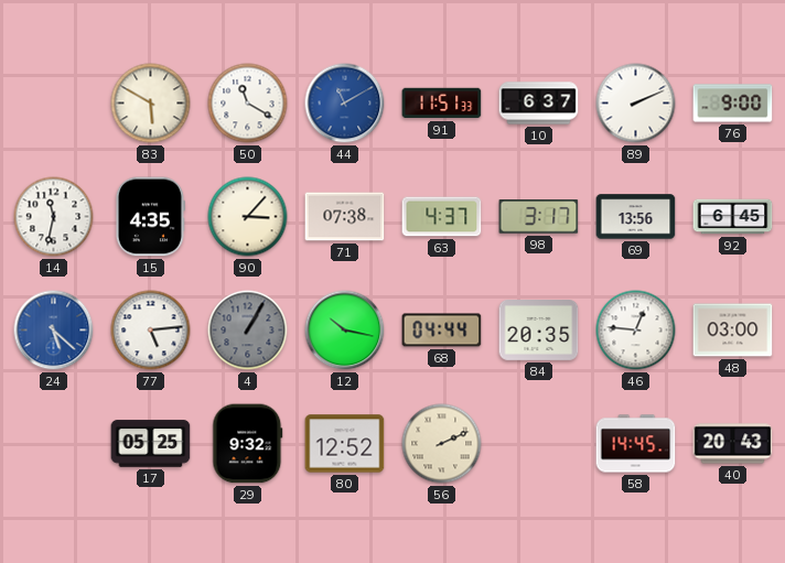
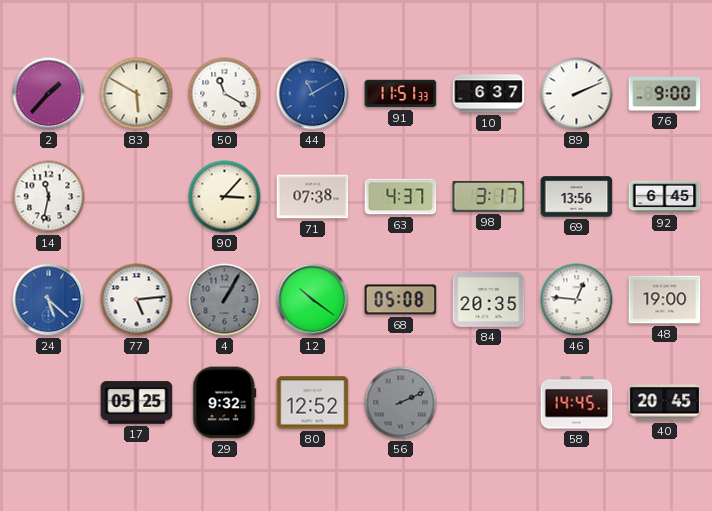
2: none -> 1:37 (49, 94)
15: 4:35 -> none (150, 217)
12: 10:17 -> 10:21 (313, 300)
68: 04:44 -> 05:08 (401, 300)
48: 03:00 -> 19:00 (665, 300)
56 dial: cream -> grey (401, 403)
40: 20:43 -> 20:45 (665, 403)
